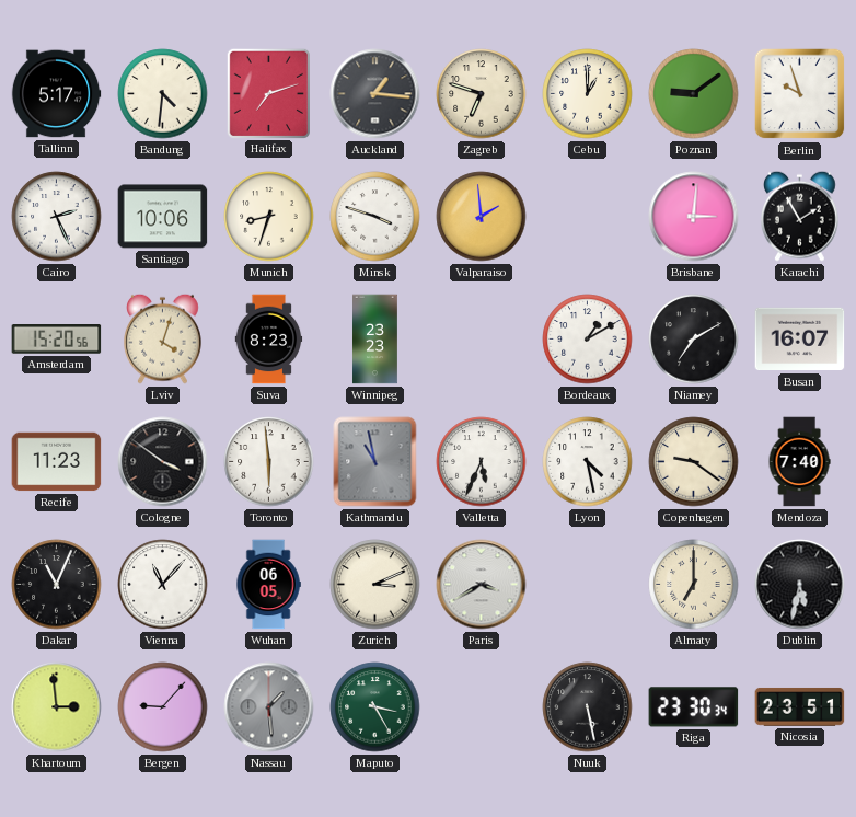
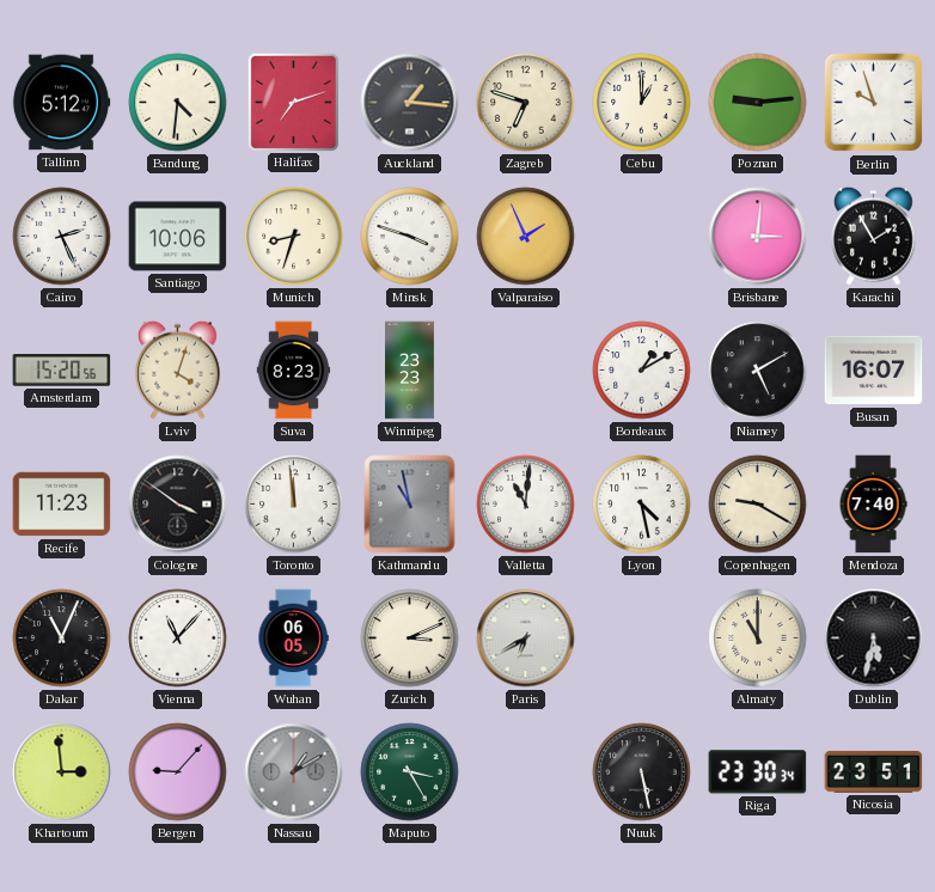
Tallinn: 5:17 -> 5:12 (61, 103)
Poznan: 9:09 -> 9:14 (758, 103)
Valparaiso: 1:59 -> 1:56 (526, 237)
Niamey: 7:10 -> 5:10 (758, 371)
Toronto: 5:59 -> 11:59 (294, 505)
Valletta: 5:34 -> 11:01 (526, 505)
Copenhagen: 9:21 -> 9:20 (758, 505)
Paris: 3:40 -> 6:40 (526, 639)
Almaty: 7:00 -> 11:00 (758, 639)
Nassau: 1:29 -> 1:10 (294, 772)
